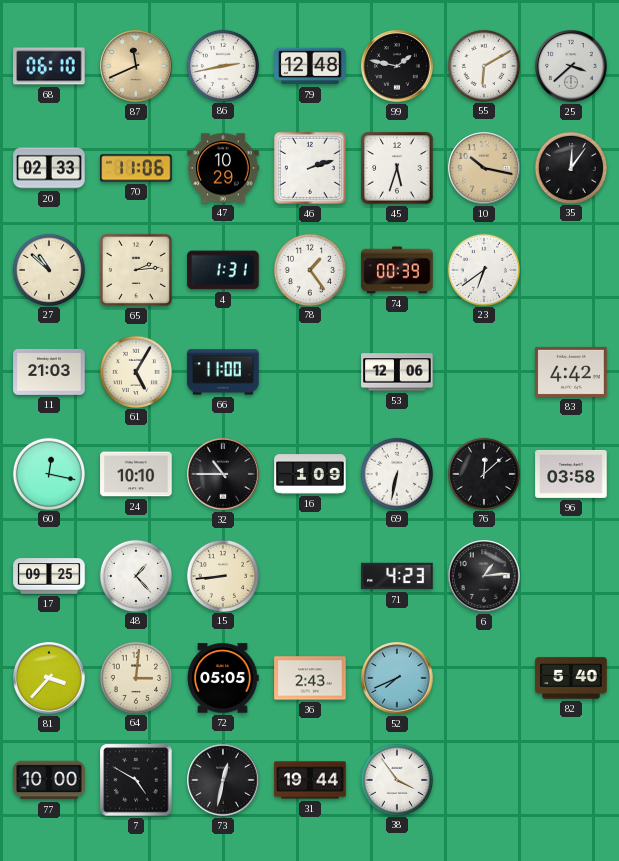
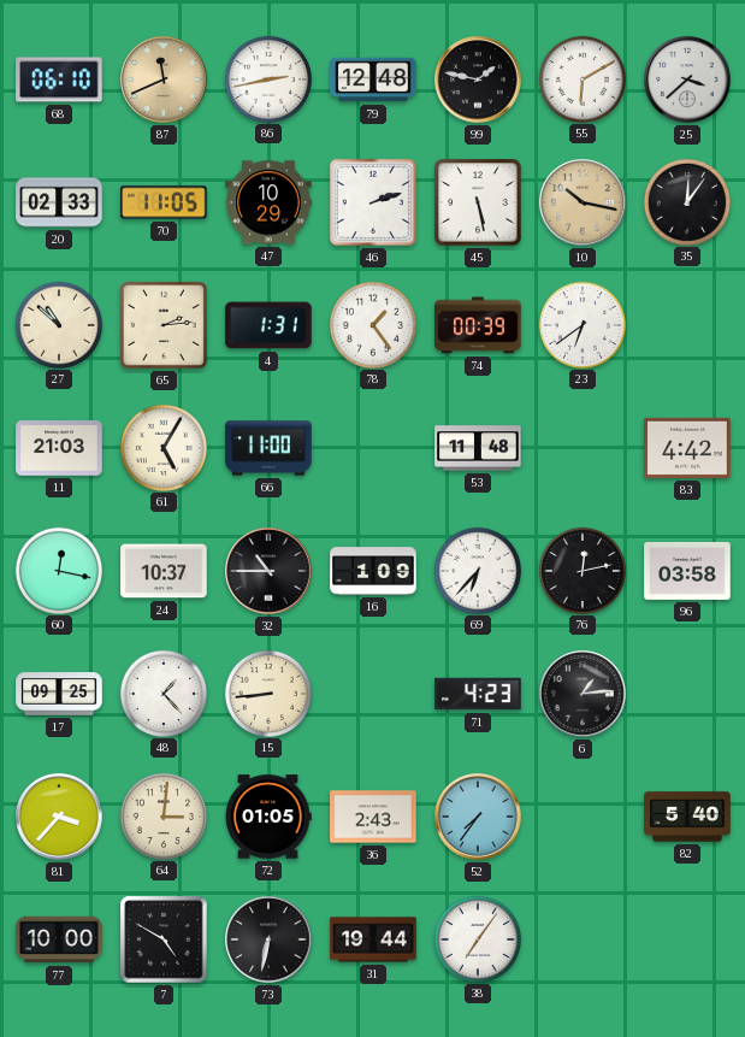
70: 11:06 -> 11:05 (164, 202)
45: 5:33 -> 5:28 (478, 202)
53: 12:06 -> 11:48 (478, 448)
24: 10:10 -> 10:37 (164, 571)
69: 6:32 -> 6:37 (477, 570)
76: 12:08 -> 12:13 (581, 570)
72: 05:05 -> 01:05 (268, 817)
52: 7:41 -> 7:36 (478, 817)
73: 12:32 -> 6:32 (268, 939)
38: 3:54 -> 7:06 (477, 938)
